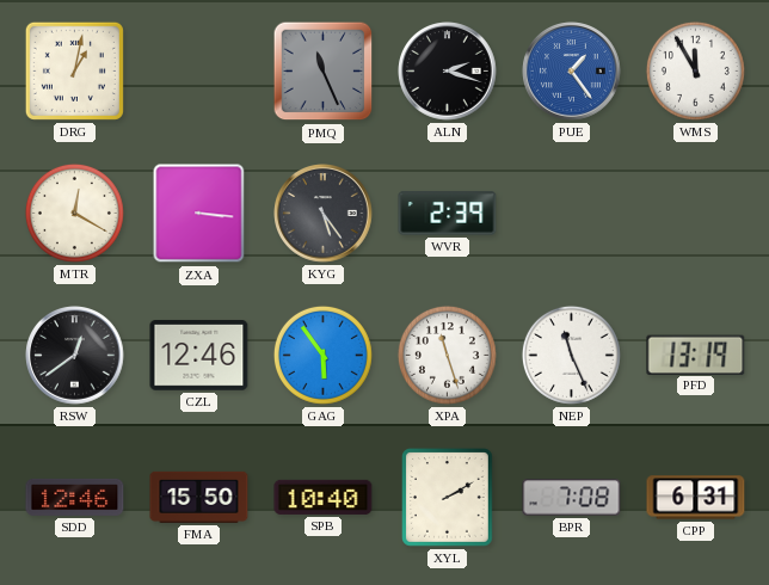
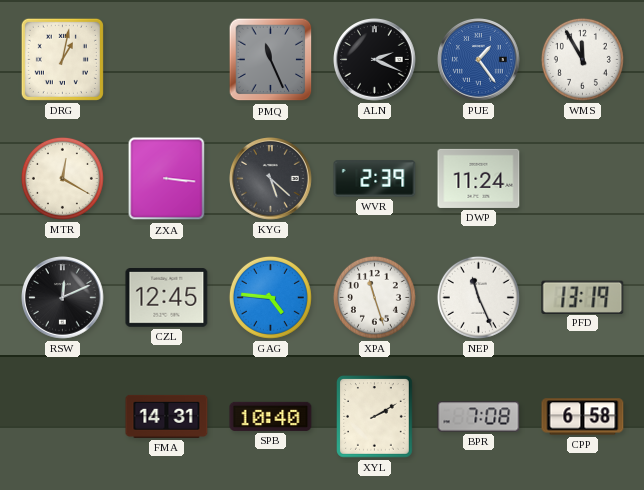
ALN: 2:18 -> 2:19 (375, 60)
KYG: 5:24 -> 5:22 (271, 179)
DWP: none -> 11:24 (479, 178)
RSW: 12:39 -> 12:11 (63, 298)
CZL: 12:46 -> 12:45 (167, 298)
GAG: 5:54 -> 4:46 (270, 297)
SDD: 12:46 -> none (75, 497)
FMA: 15:50 -> 14:31 (167, 416)
CPP: 6:31 -> 6:58 (583, 417)
